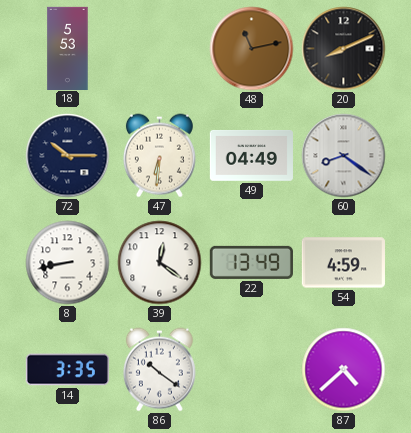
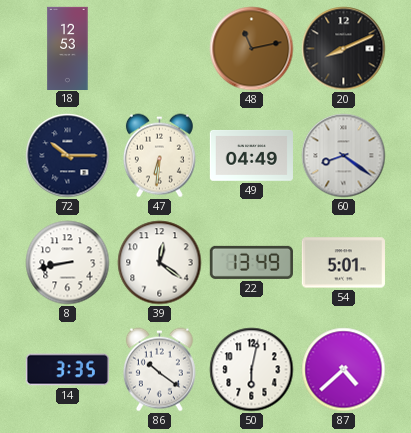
18: 5:53 -> 12:53 (68, 48)
54: 4:59 -> 5:01 (343, 263)
50: none -> 6:02 (252, 370)
